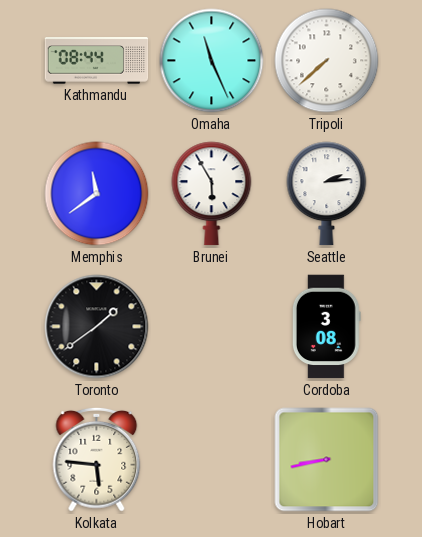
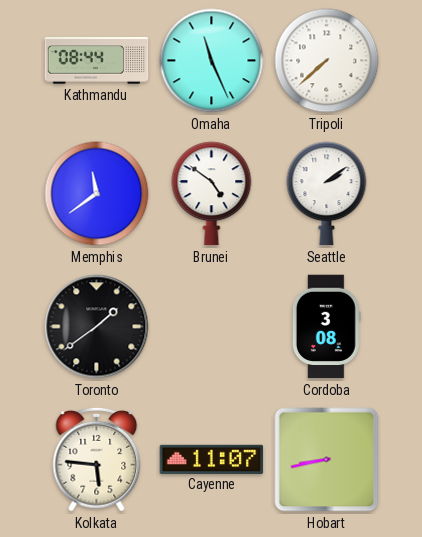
Brunei: 5:55 -> 4:51 (212, 194)
Seattle: 2:14 -> 2:09 (327, 194)
Cayenne: none -> 11:07 (212, 459)
